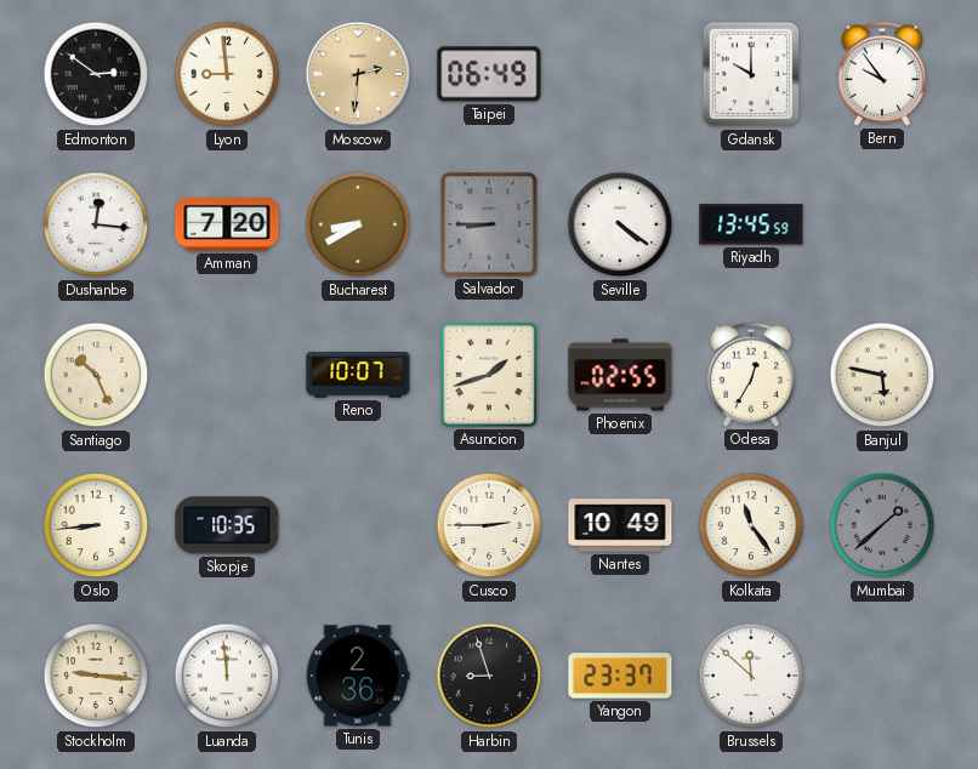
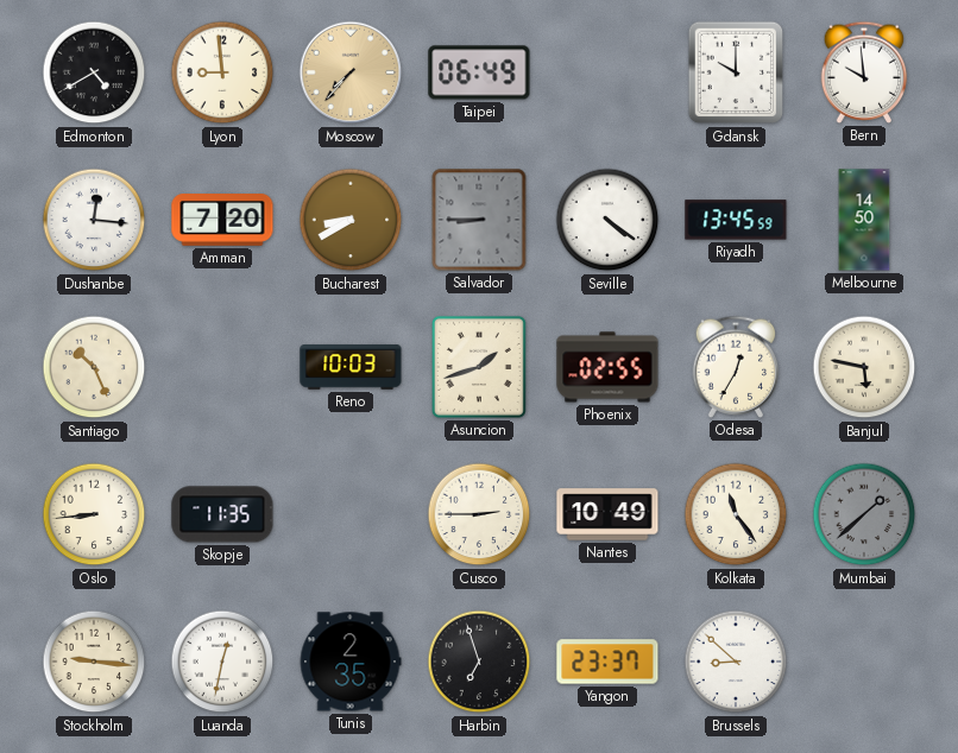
Edmonton: 2:51 -> 4:40 (94, 72)
Moscow: 2:31 -> 7:37 (351, 72)
Bern: 9:54 -> 9:59 (864, 72)
Melbourne: none -> 14:50 (864, 220)
Reno: 10:07 -> 10:03 (351, 367)
Skopje: 10:35 -> 11:35 (222, 514)
Luanda: 11:59 -> 12:32 (222, 662)
Tunis: 2:36 -> 2:35 (351, 662)
Harbin: 8:57 -> 6:57 (479, 662)
Brussels: 11:52 -> 8:52 (736, 662)
